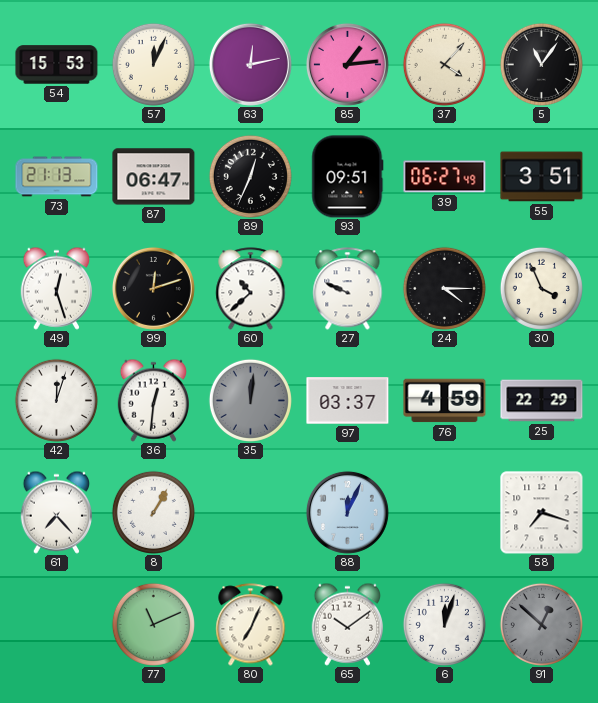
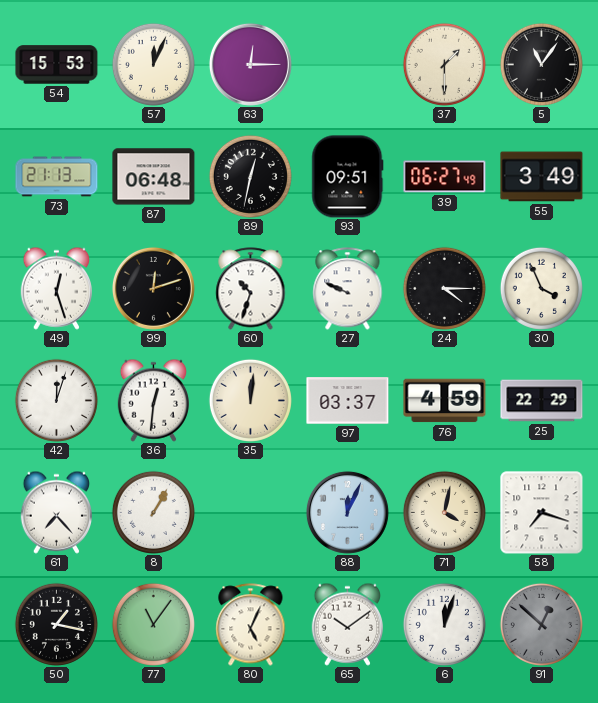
63: 12:13 -> 12:15 (250, 64)
85: 1:14 -> none (347, 64)
37: 4:07 -> 1:30 (444, 64)
87: 06:47 -> 06:48 (154, 177)
89: 12:34 -> 12:32 (250, 176)
55: 3:51 -> 3:49 (542, 177)
60: 10:38 -> 10:33 (251, 289)
35 dial: grey -> cream (250, 400)
71: none -> 4:02 (444, 512)
50: none -> 1:17 (56, 624)
77: 11:11 -> 11:06 (153, 624)
80: 7:04 -> 5:04 (251, 625)
